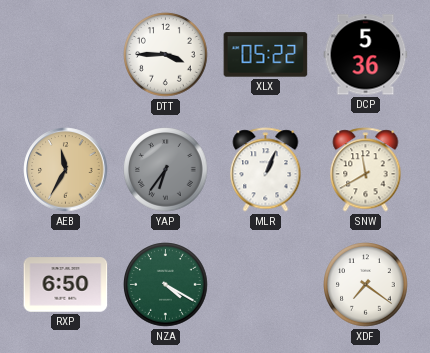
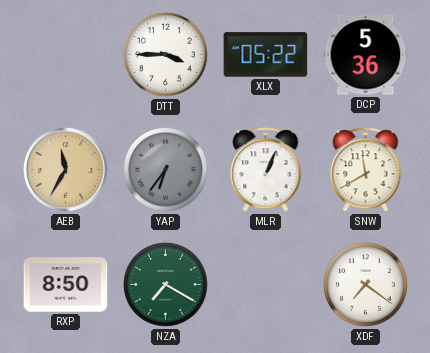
RXP: 6:50 -> 8:50 (66, 285)
NZA: 4:20 -> 7:20 (166, 285)
